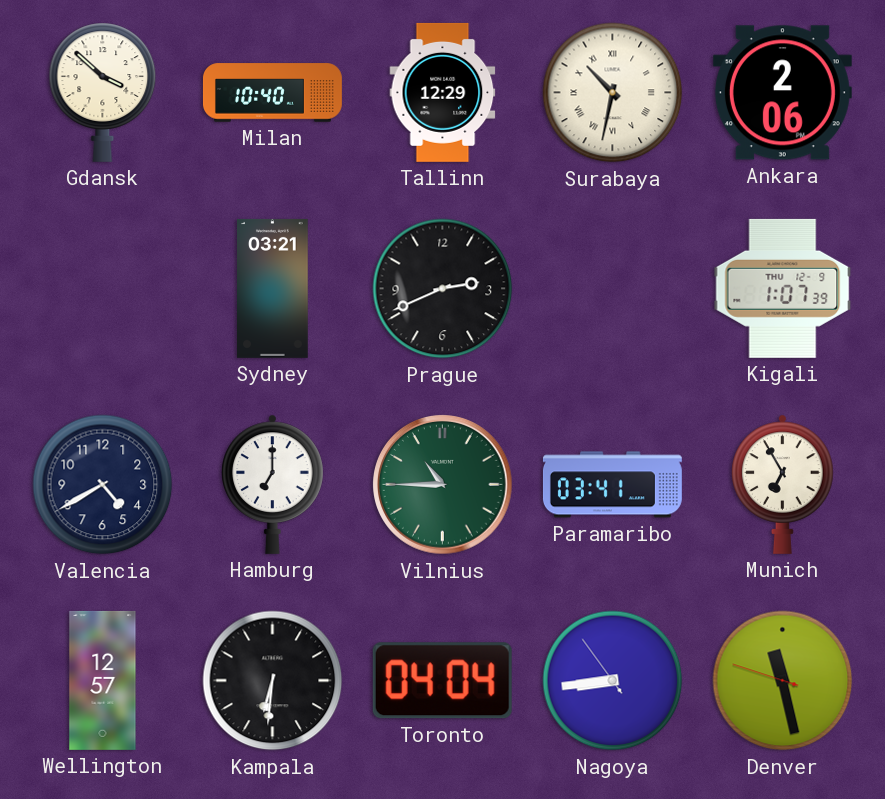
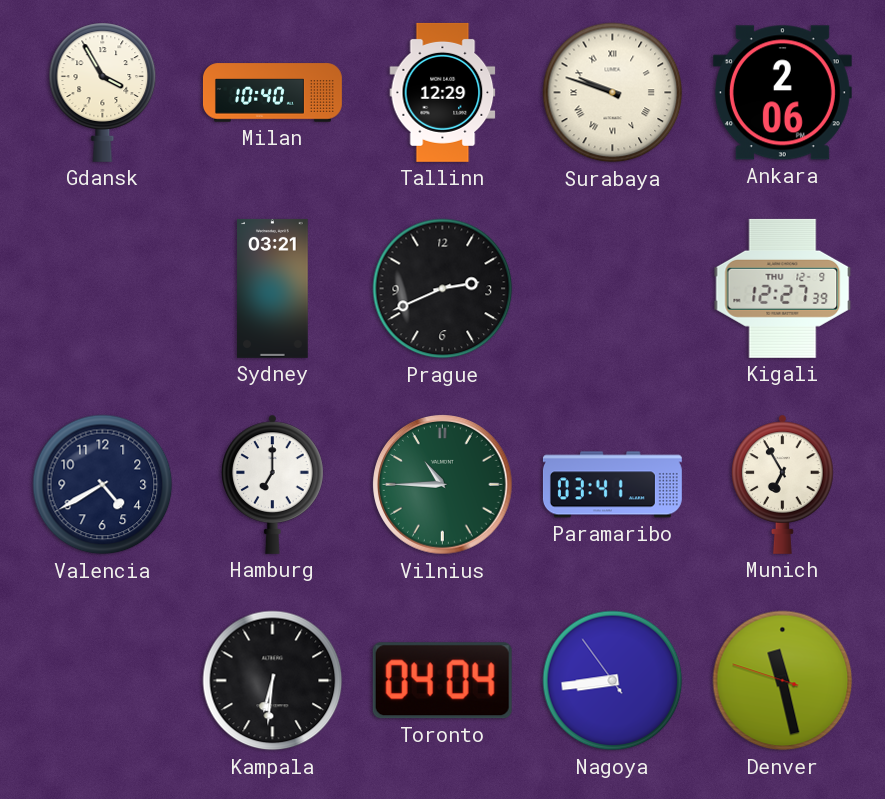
Gdansk: 3:52 -> 3:55 (103, 92)
Surabaya: 10:32 -> 9:48 (613, 93)
Kigali: 1:07 -> 12:27 (783, 288)
Wellington: 12:57 -> none (103, 680)
